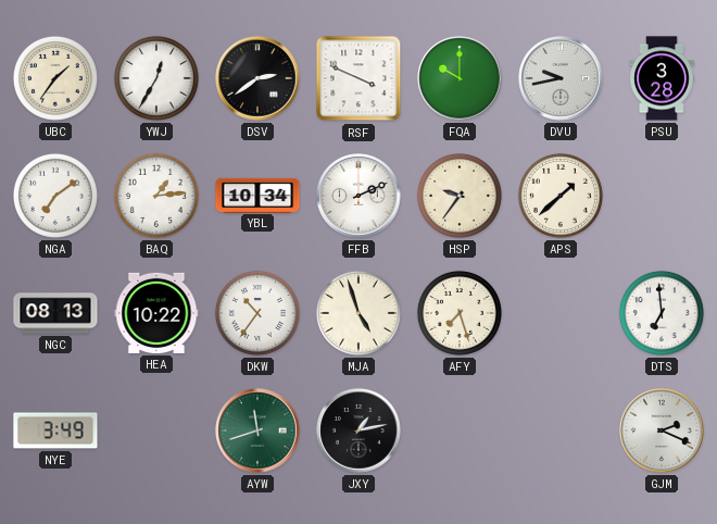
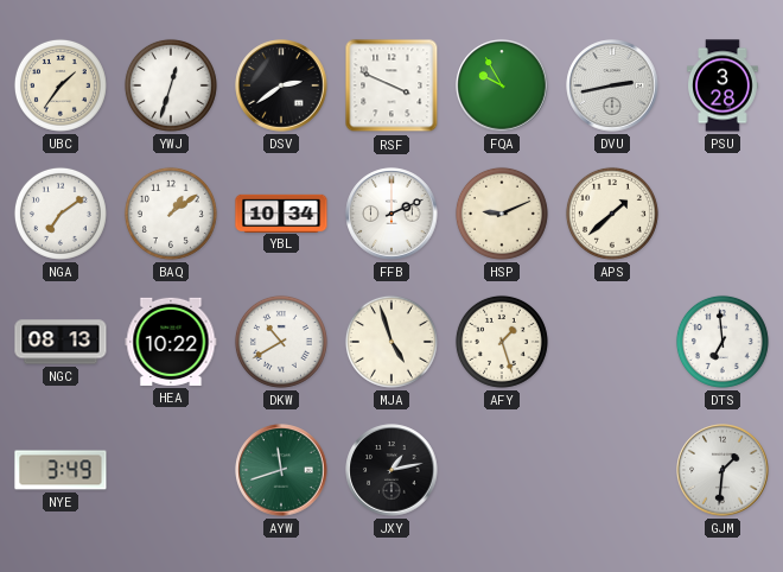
YWJ: 12:35 -> 12:33 (171, 85)
FQA: 10:00 -> 9:55 (502, 85)
DVU: 9:43 -> 2:43 (612, 85)
BAQ: 1:14 -> 1:09 (171, 214)
HSP: 9:36 -> 9:11 (502, 214)
DKW: 10:36 -> 10:40 (281, 342)
AFY: 7:27 -> 1:27 (502, 342)
GJM: 2:19 -> 1:31 (722, 470)
